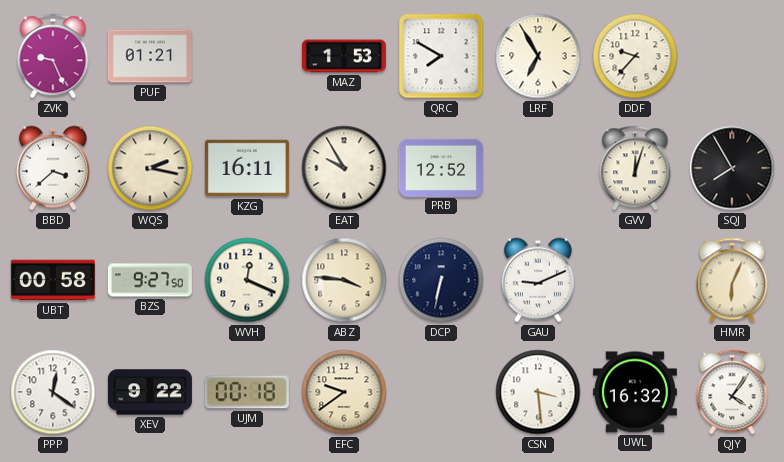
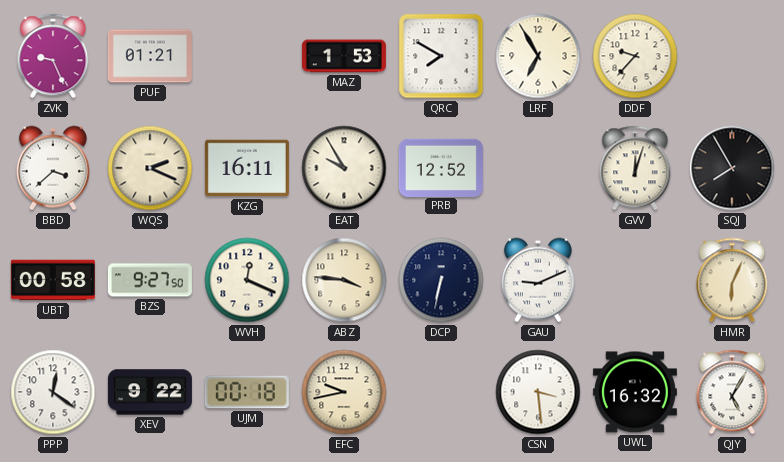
WQS: 2:17 -> 2:19 (150, 168)
EFC: 9:39 -> 9:43 (344, 392)
QJY: 4:06 -> 5:05 (732, 392)
